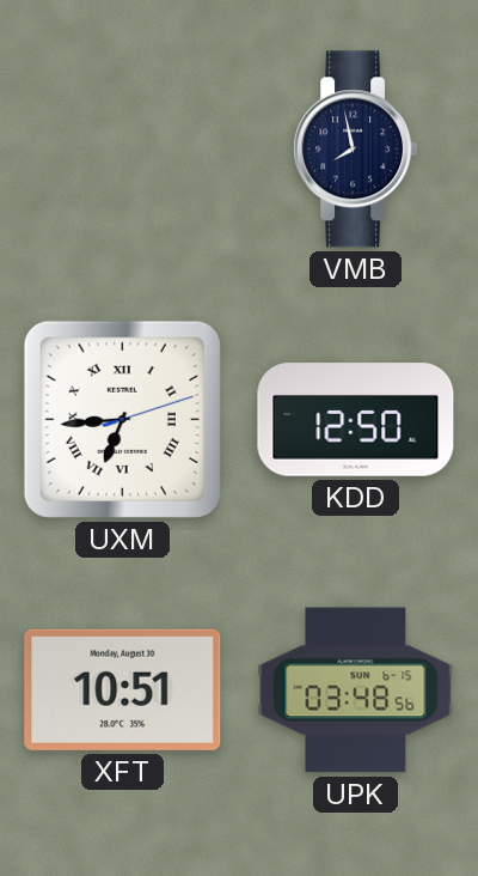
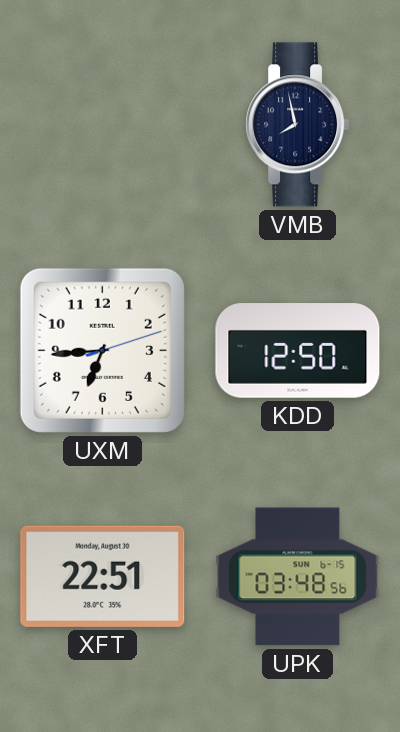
UXM numerals: Roman -> Arabic (102, 350)
XFT: 10:51 -> 22:51 (103, 576)
